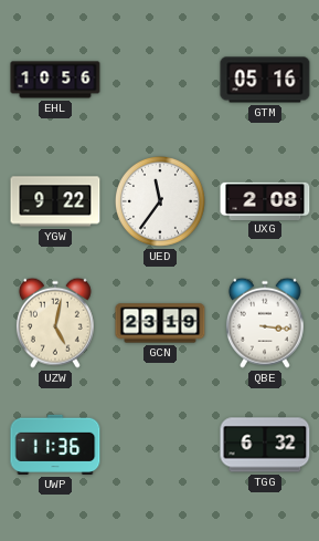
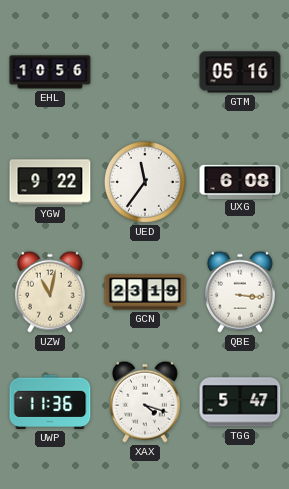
UXG: 2:08 -> 6:08 (240, 181)
UZW: 5:02 -> 11:02 (50, 292)
XAX: none -> 4:18 (145, 402)
TGG: 6:32 -> 5:47 (240, 402)
